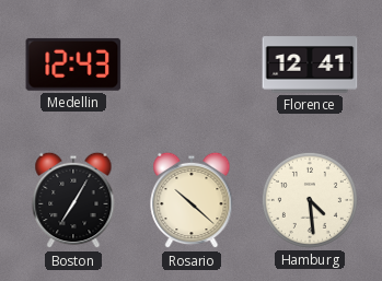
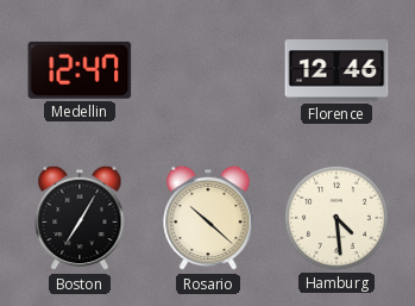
Medellin: 12:43 -> 12:47 (80, 70)
Florence: 12:41 -> 12:46 (337, 70)
